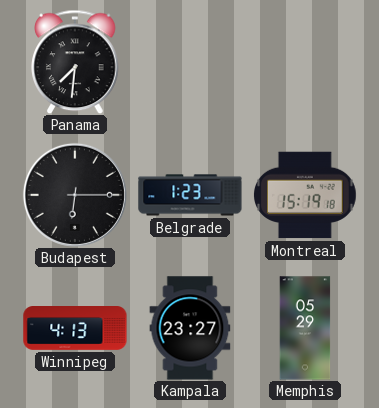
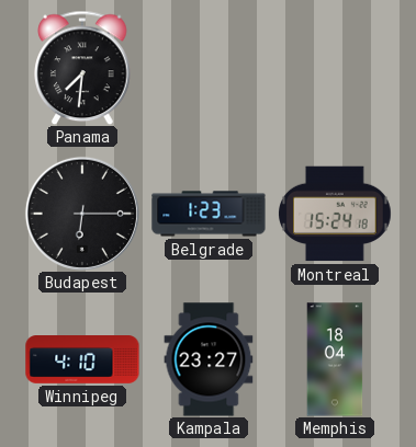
Montreal: 15:19 -> 15:24 (336, 214)
Winnipeg: 4:13 -> 4:10 (82, 359)
Memphis: 05:29 -> 18:04 (335, 359)
